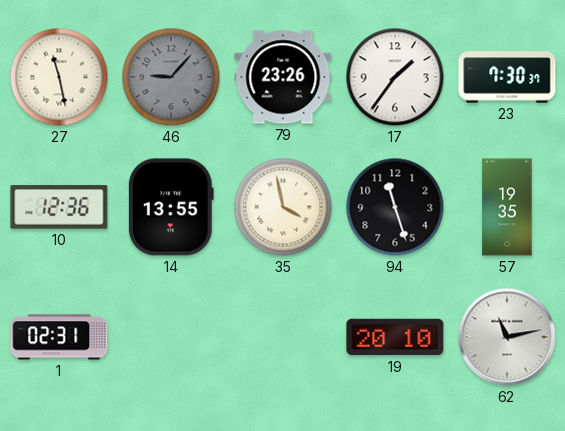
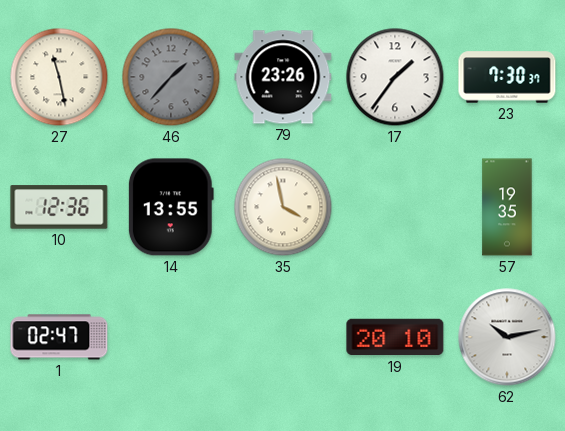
46: 9:07 -> 1:37 (171, 77)
94: 11:27 -> none (395, 207)
1: 02:31 -> 02:47 (59, 337)
62: 11:13 -> 10:13 (507, 337)
